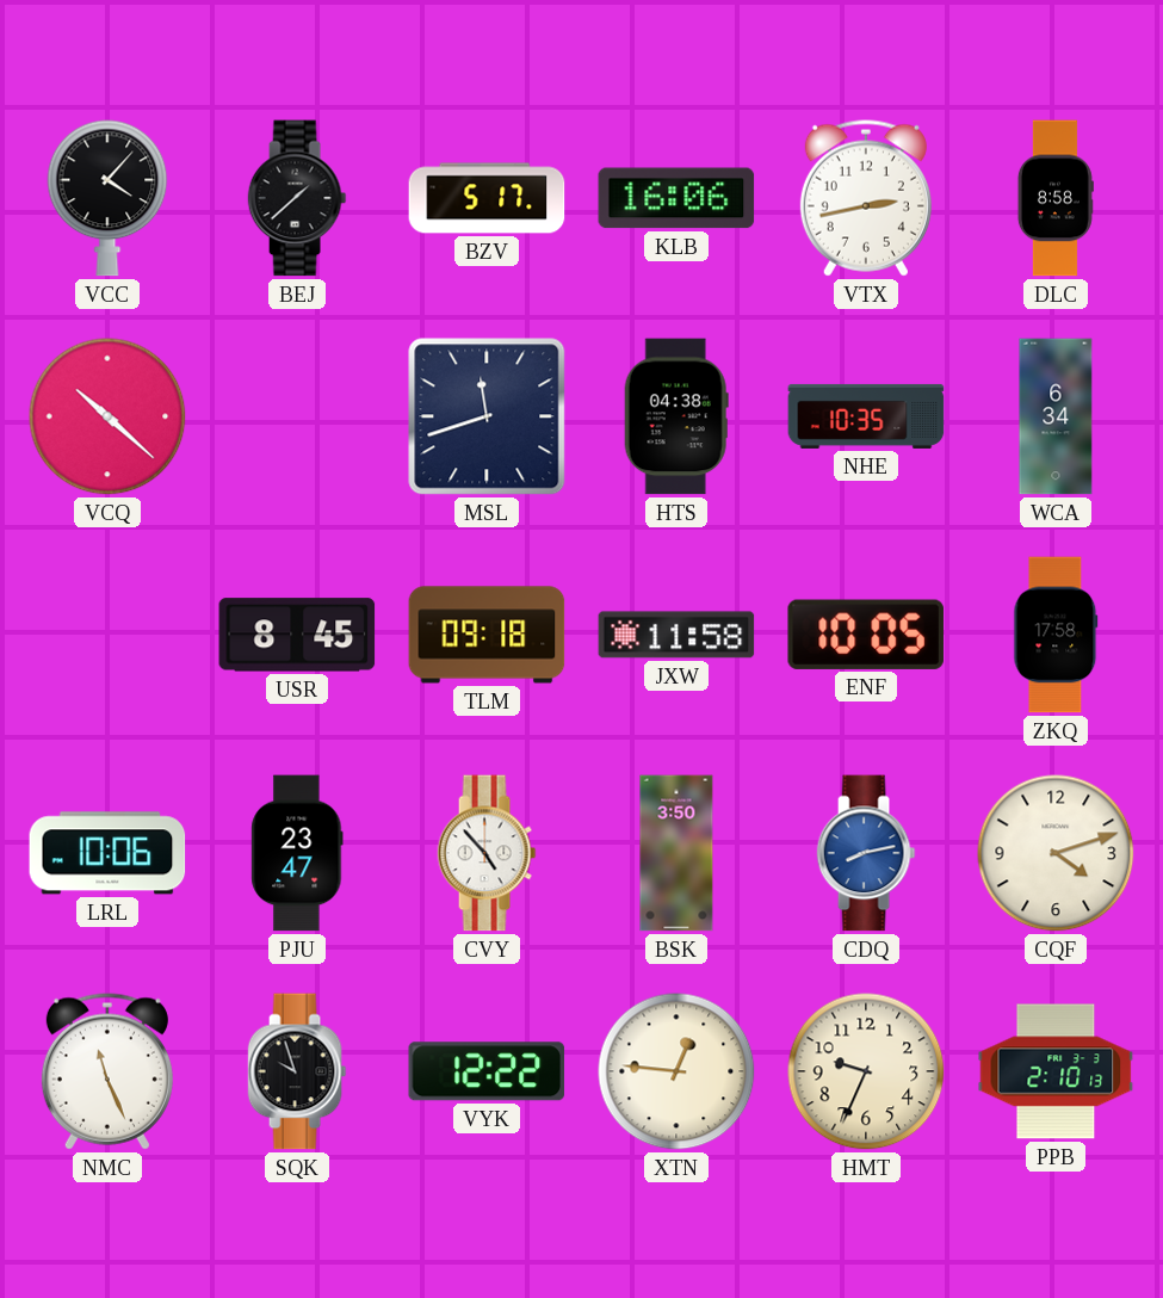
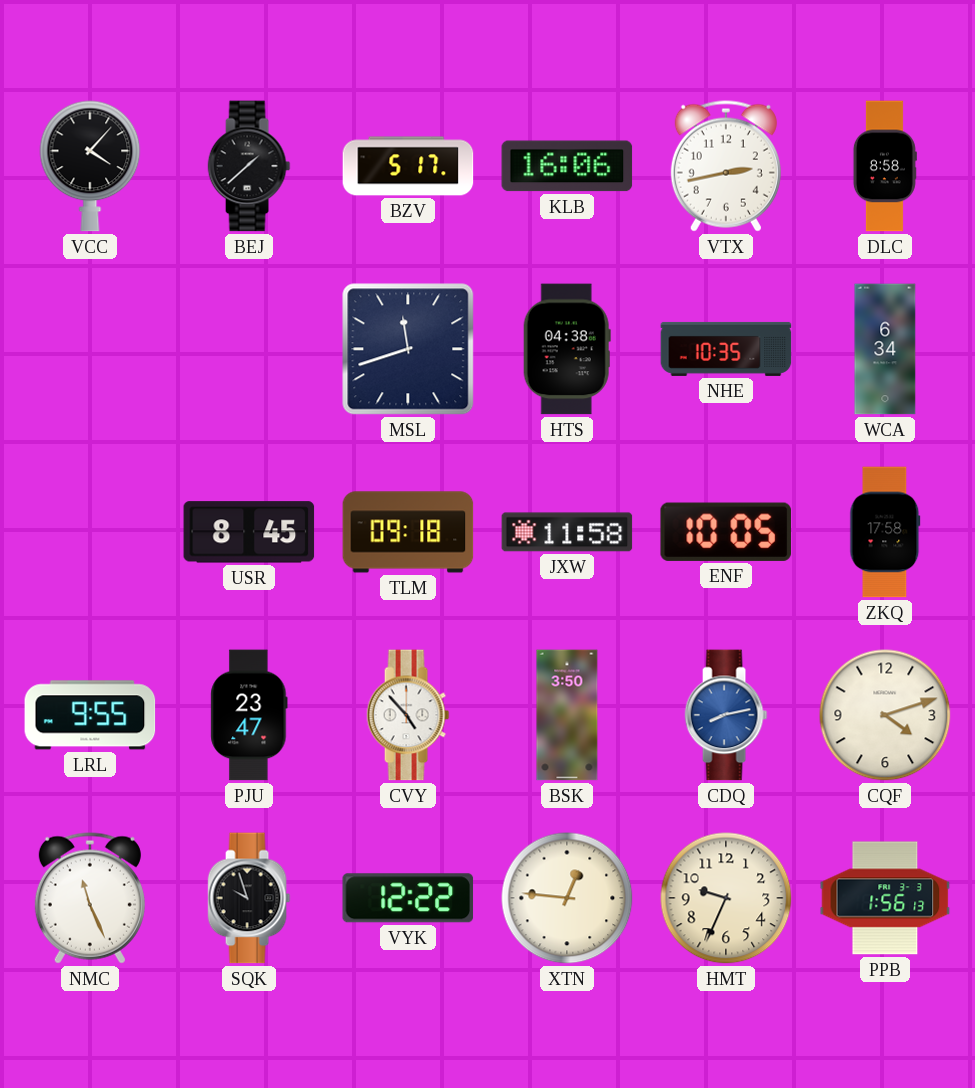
VCQ: 10:22 -> none (107, 416)
LRL: 10:06 -> 9:55 (90, 715)
PPB: 2:10 -> 1:56 (885, 898)
